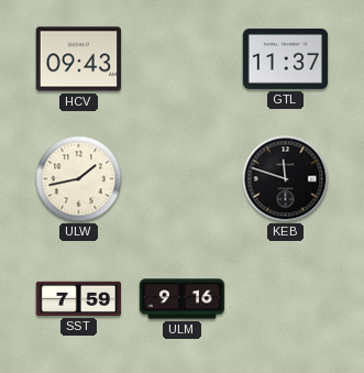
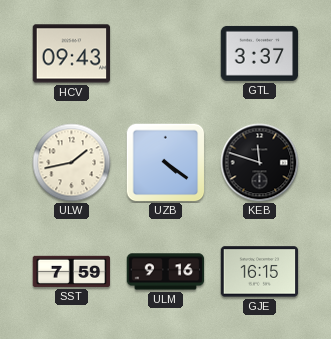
GTL: 11:37 -> 3:37 (260, 53)
UZB: none -> 4:21 (166, 163)
GJE: none -> 16:15 (260, 272)
